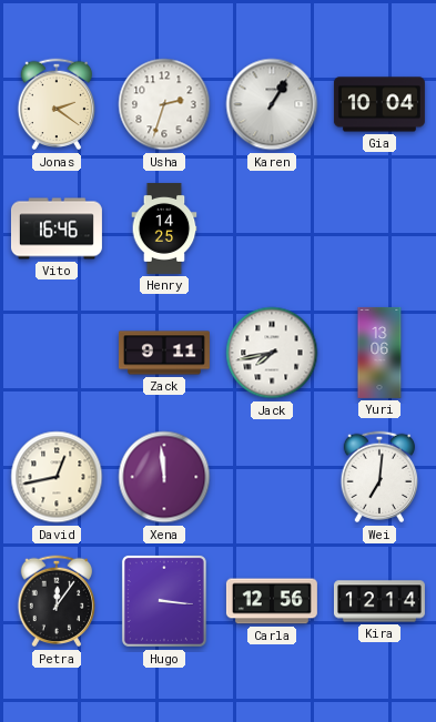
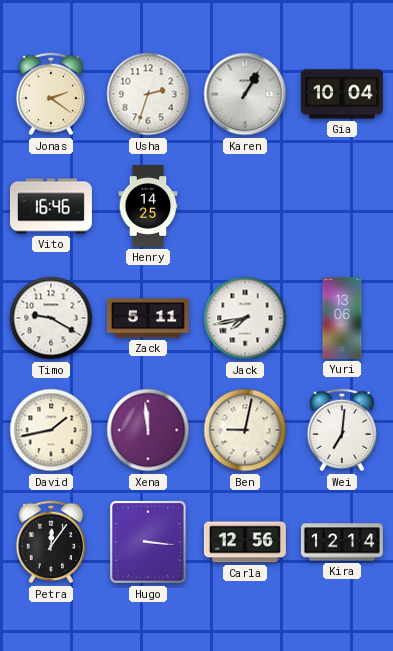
Timo: none -> 9:20 (51, 318)
Zack: 9:11 -> 5:11 (148, 318)
David: 12:43 -> 1:43 (51, 430)
Ben: none -> 9:02 (245, 430)
